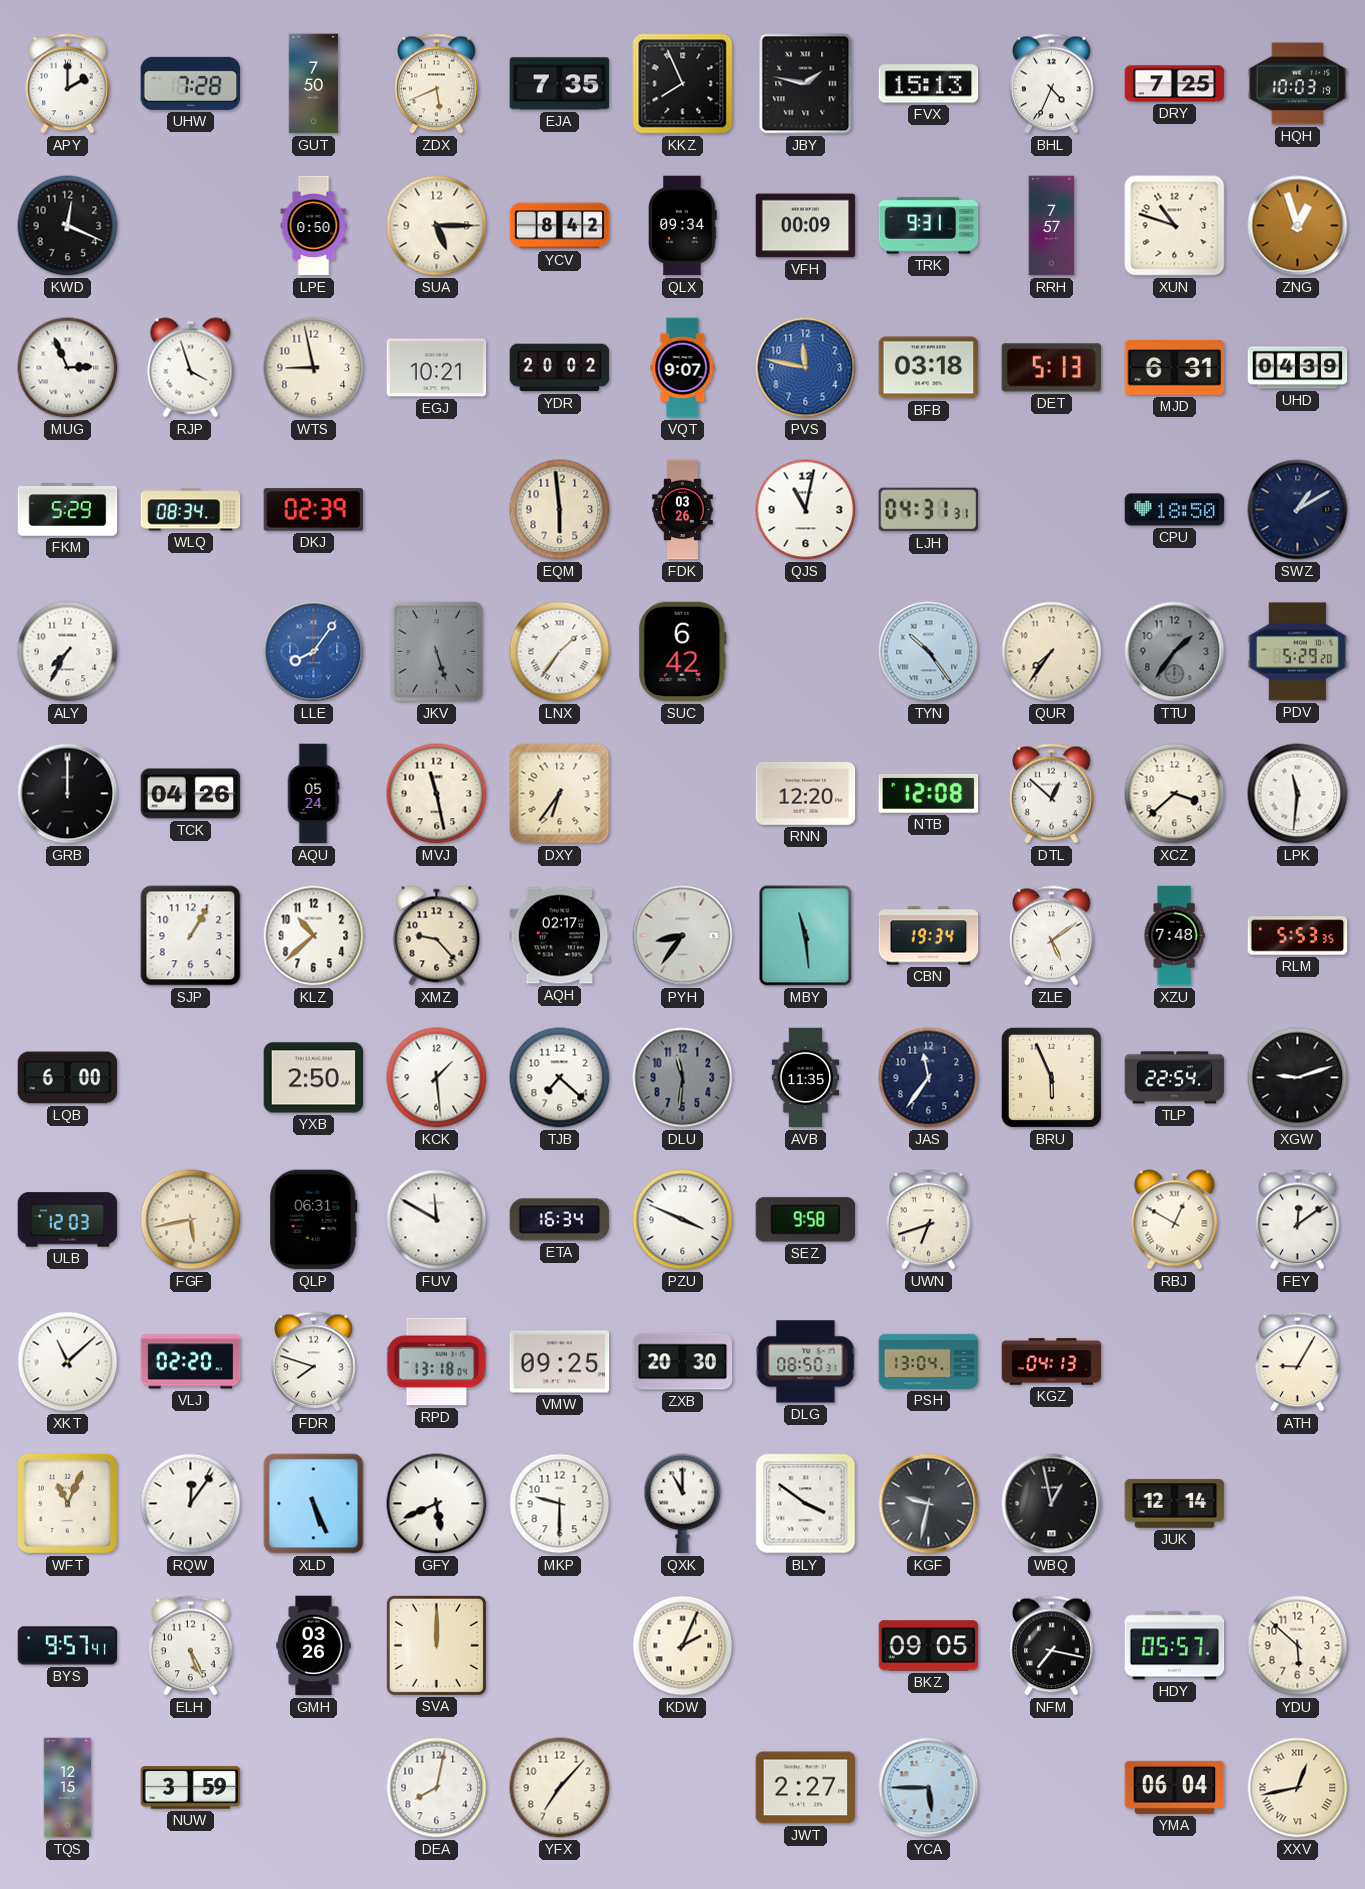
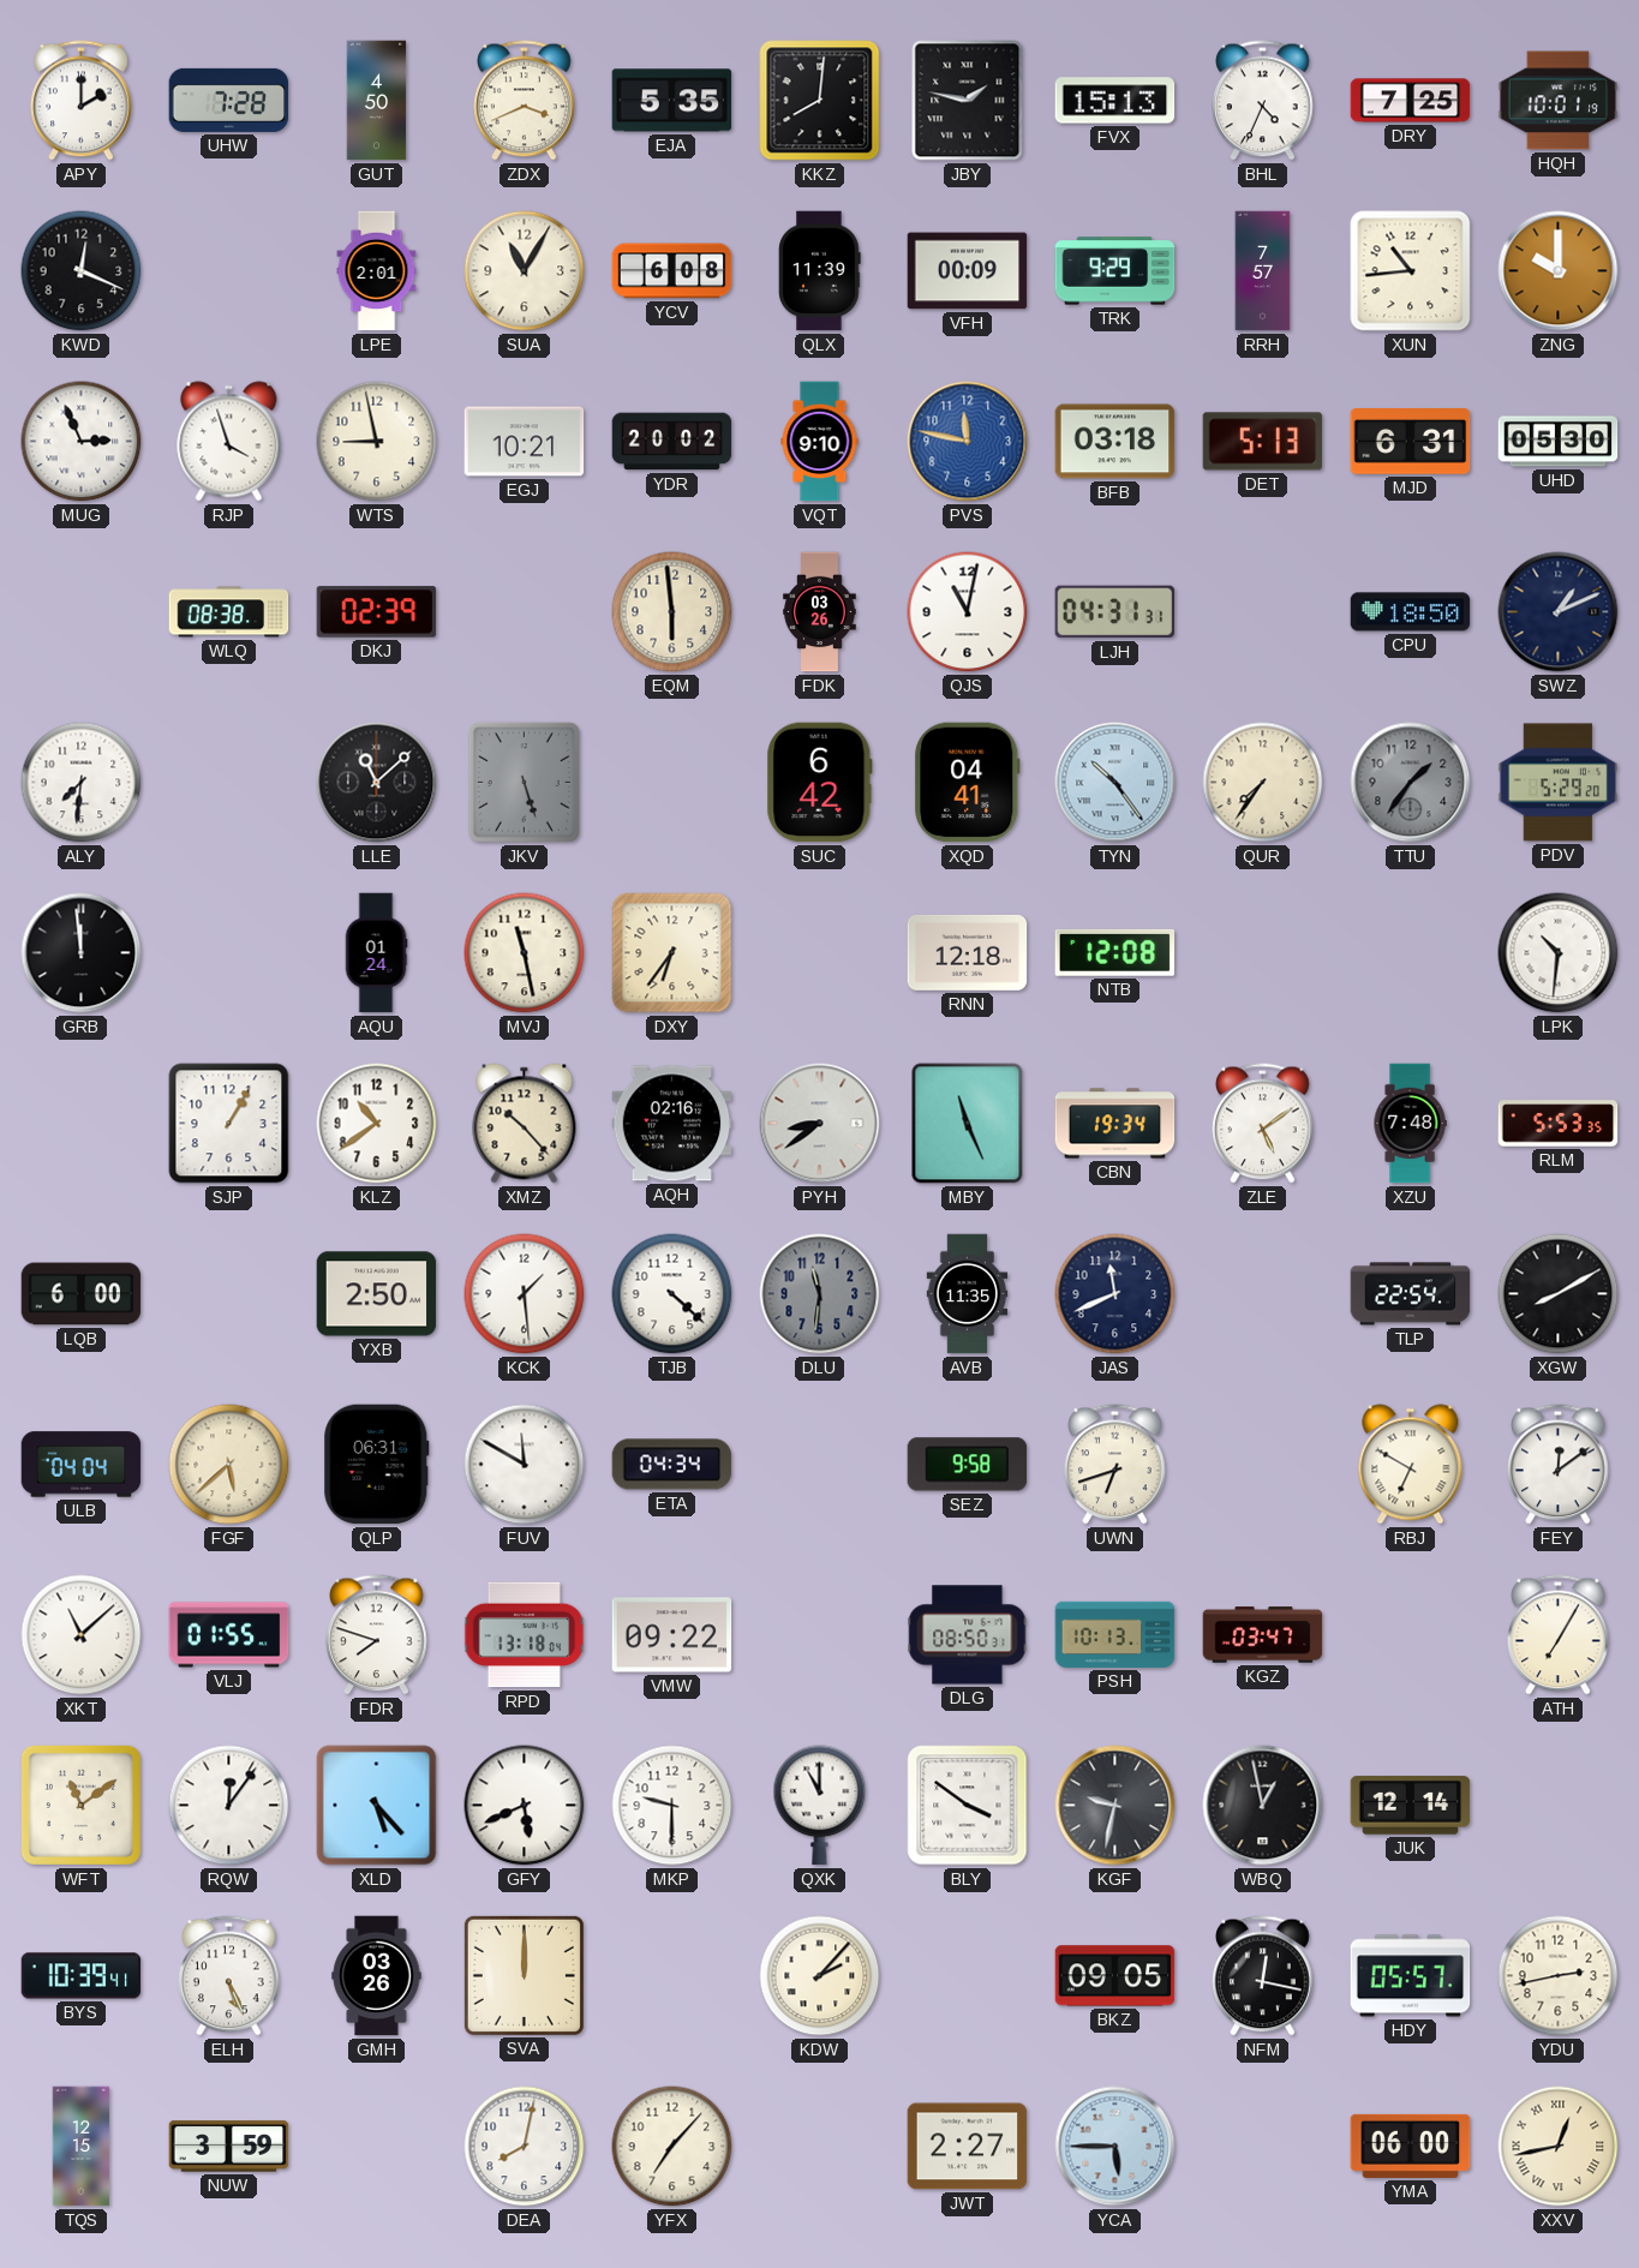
GUT: 7:50 -> 4:50 (377, 101)
ZDX: 5:41 -> 3:41 (525, 101)
EJA: 7:35 -> 5:35 (672, 101)
KKZ: 7:56 -> 8:01 (820, 101)
HQH: 10:03 -> 10:01 (1559, 101)
LPE: 0:50 -> 2:01 (377, 271)
SUA: 5:15 -> 11:05 (525, 271)
YCV: 8:42 -> 6:08 (672, 271)
QLX: 09:34 -> 11:39 (820, 271)
TRK: 9:31 -> 9:29 (1115, 271)
XUN: 10:48 -> 10:44 (1411, 271)
ZNG: 12:57 -> 10:00 (1559, 271)
VQT: 9:07 -> 9:10 (820, 442)
UHD: 04:39 -> 05:30 (1559, 442)
FKM: 5:29 -> none (68, 510)
WLQ: 08:34 -> 08:38 (229, 612)
SWZ: 1:10 -> 1:11 (1559, 612)
ALY: 7:35 -> 7:31 (82, 783)
LLE: 8:06 -> 11:08 (377, 783)
LLE dial: blue -> black (377, 783)
LNX: 1:36 -> none (560, 652)
XQD: none -> 04:41 (968, 783)
GRB: 12:00 -> 11:59 (82, 953)
TCK: 04:26 -> none (191, 794)
AQU: 05:24 -> 01:24 (376, 953)
RNN: 12:20 -> 12:18 (968, 952)
DTL: 12:52 -> none (1052, 794)
XCZ: 3:38 -> none (1175, 794)
LPK: 11:31 -> 10:31 (1559, 953)
KLZ: 10:38 -> 10:39 (377, 1124)
XMZ: 9:23 -> 10:23 (525, 1124)
AQH: 02:17 -> 02:16 (672, 1124)
PYH: 8:36 -> 8:39 (820, 1124)
MBY: 11:29 -> 11:26 (968, 1124)
TJB: 7:22 -> 4:22 (672, 1294)
JAS: 11:36 -> 11:41 (1115, 1294)
BRU: 5:56 -> none (1051, 1077)
XGW: 9:12 -> 8:10 (1559, 1294)
ULB: 12:03 -> 04:04 (82, 1465)
FGF: 5:43 -> 5:38 (229, 1465)
ETA: 16:34 -> 04:34 (672, 1465)
PZU: 3:49 -> none (683, 1220)
RBJ: 12:50 -> 6:50 (1411, 1465)
VLJ: 02:20 -> 01:55 (229, 1635)
VMW: 09:25 -> 09:22 (672, 1635)
ZXB: 20:30 -> none (683, 1362)
PSH: 13:04 -> 10:13 (1115, 1634)
KGZ: 04:13 -> 03:47 (1263, 1635)
ATH: 9:05 -> 7:05 (1559, 1635)
WFT: 11:04 -> 11:09 (80, 1805)
XLD: 5:26 -> 5:23 (377, 1806)
BYS: 9:57 -> 10:39 (82, 1976)
KDW: 2:04 -> 2:07 (820, 1976)
NFM: 7:17 -> 12:17 (1263, 1976)
YDU: 5:52 -> 2:43 (1559, 1976)
YMA: 06:04 -> 06:00 (1411, 2146)
